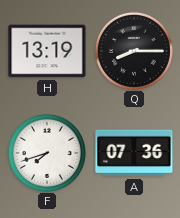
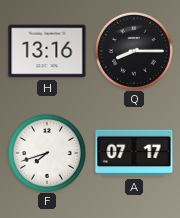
H: 13:19 -> 13:16 (47, 51)
A: 07:36 -> 07:17 (134, 153)
